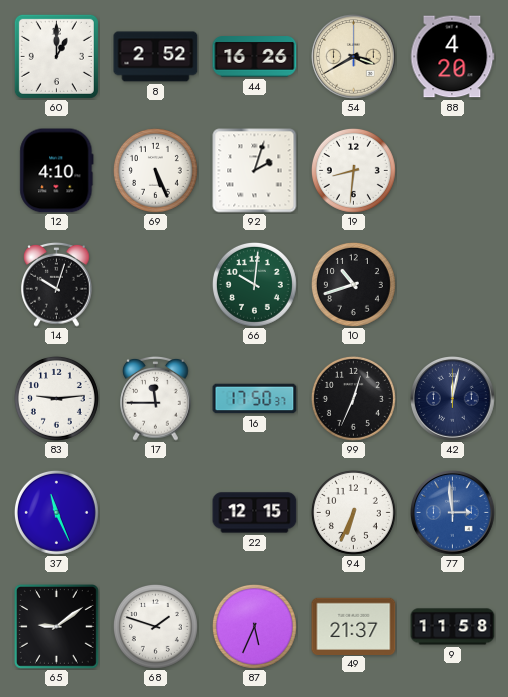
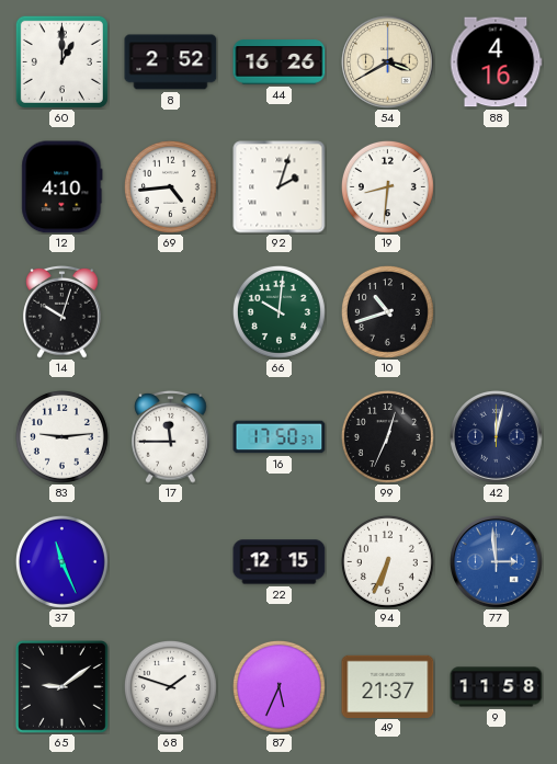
88: 4:20 -> 4:16 (497, 62)
69: 5:26 -> 4:44 (170, 186)
